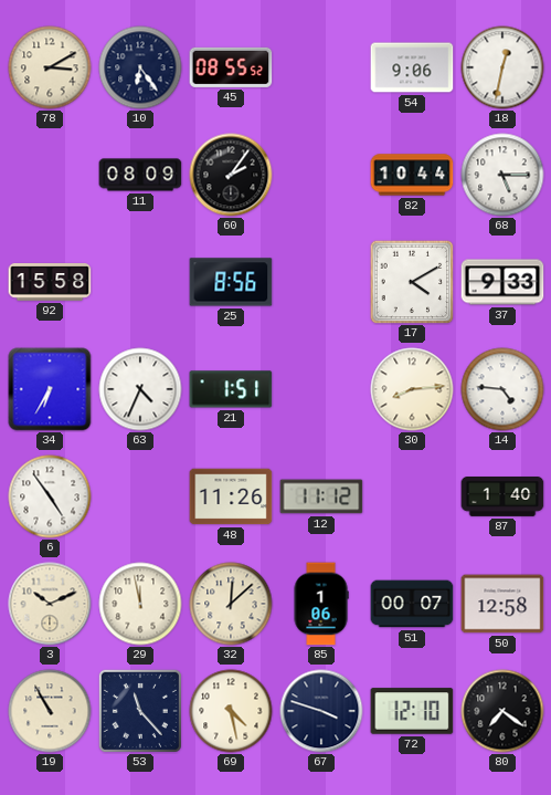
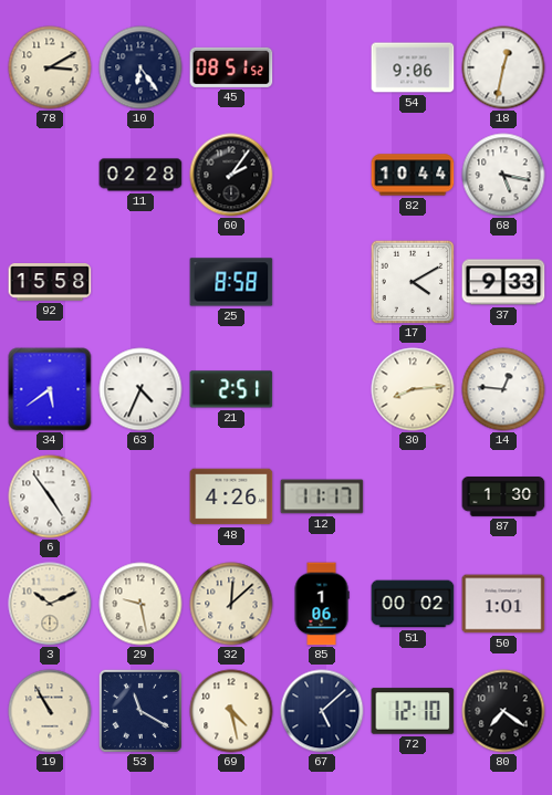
45: 08:55 -> 08:51 (231, 67)
11: 08:09 -> 02:28 (140, 175)
68: 5:15 -> 5:17 (503, 175)
25: 8:56 -> 8:58 (231, 282)
34: 6:35 -> 5:39 (50, 389)
21: 1:51 -> 2:51 (231, 389)
14: 4:46 -> 12:46 (503, 389)
48: 11:26 -> 4:26 (231, 496)
12: 11:12 -> 11:17 (322, 496)
87: 1:40 -> 1:30 (503, 498)
29: 11:58 -> 9:28 (140, 604)
51: 00:07 -> 00:02 (413, 604)
50: 12:58 -> 1:01 (503, 604)
53: 11:23 -> 11:20 (140, 711)
67: 3:48 -> 5:08 (322, 711)
